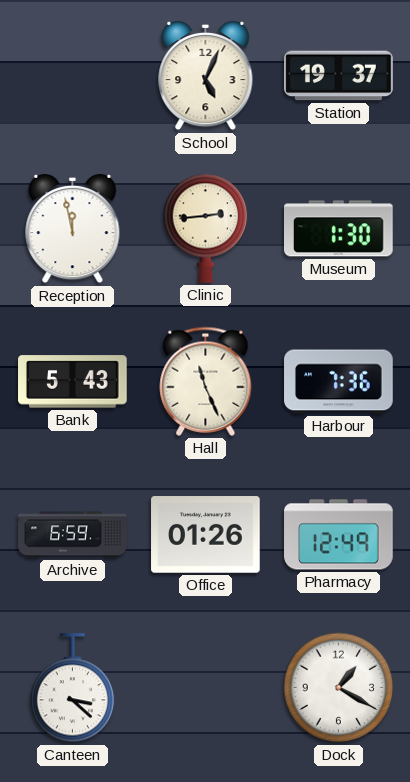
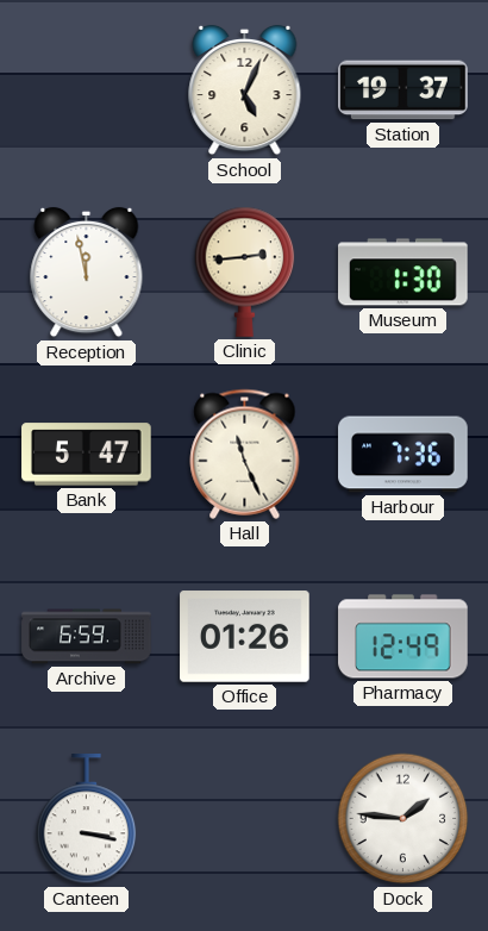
Bank: 5:43 -> 5:47 (87, 455)
Canteen: 3:22 -> 3:17 (87, 819)
Dock: 1:20 -> 1:46 (403, 819)
